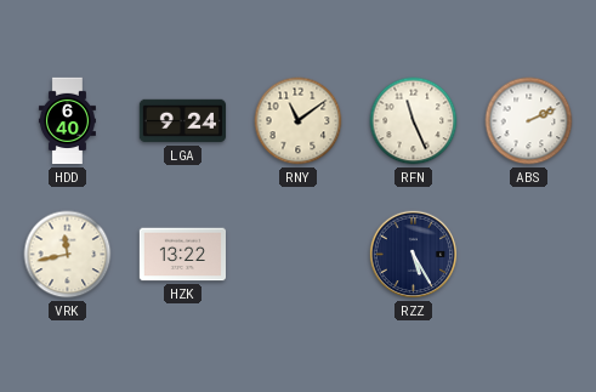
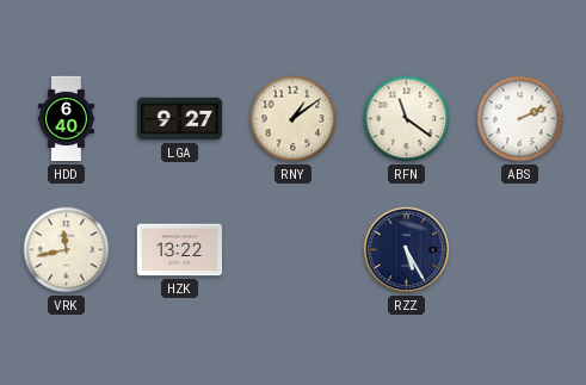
LGA: 9:24 -> 9:27 (180, 119)
RNY: 11:09 -> 1:09 (294, 119)
RFN: 11:26 -> 11:21 (407, 119)
